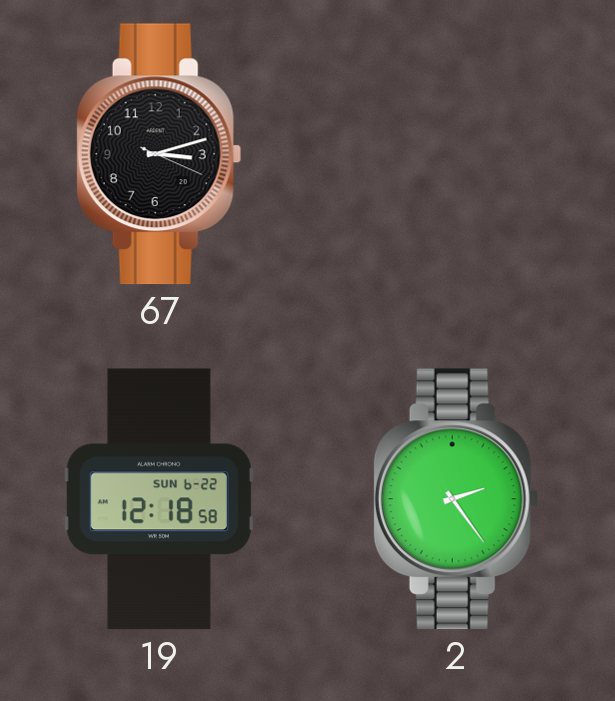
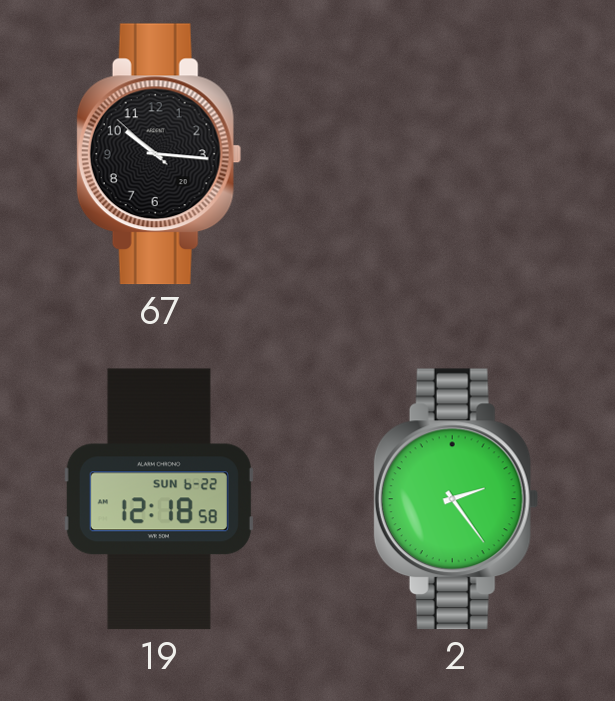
67: 3:12 -> 10:15 (159, 154)
